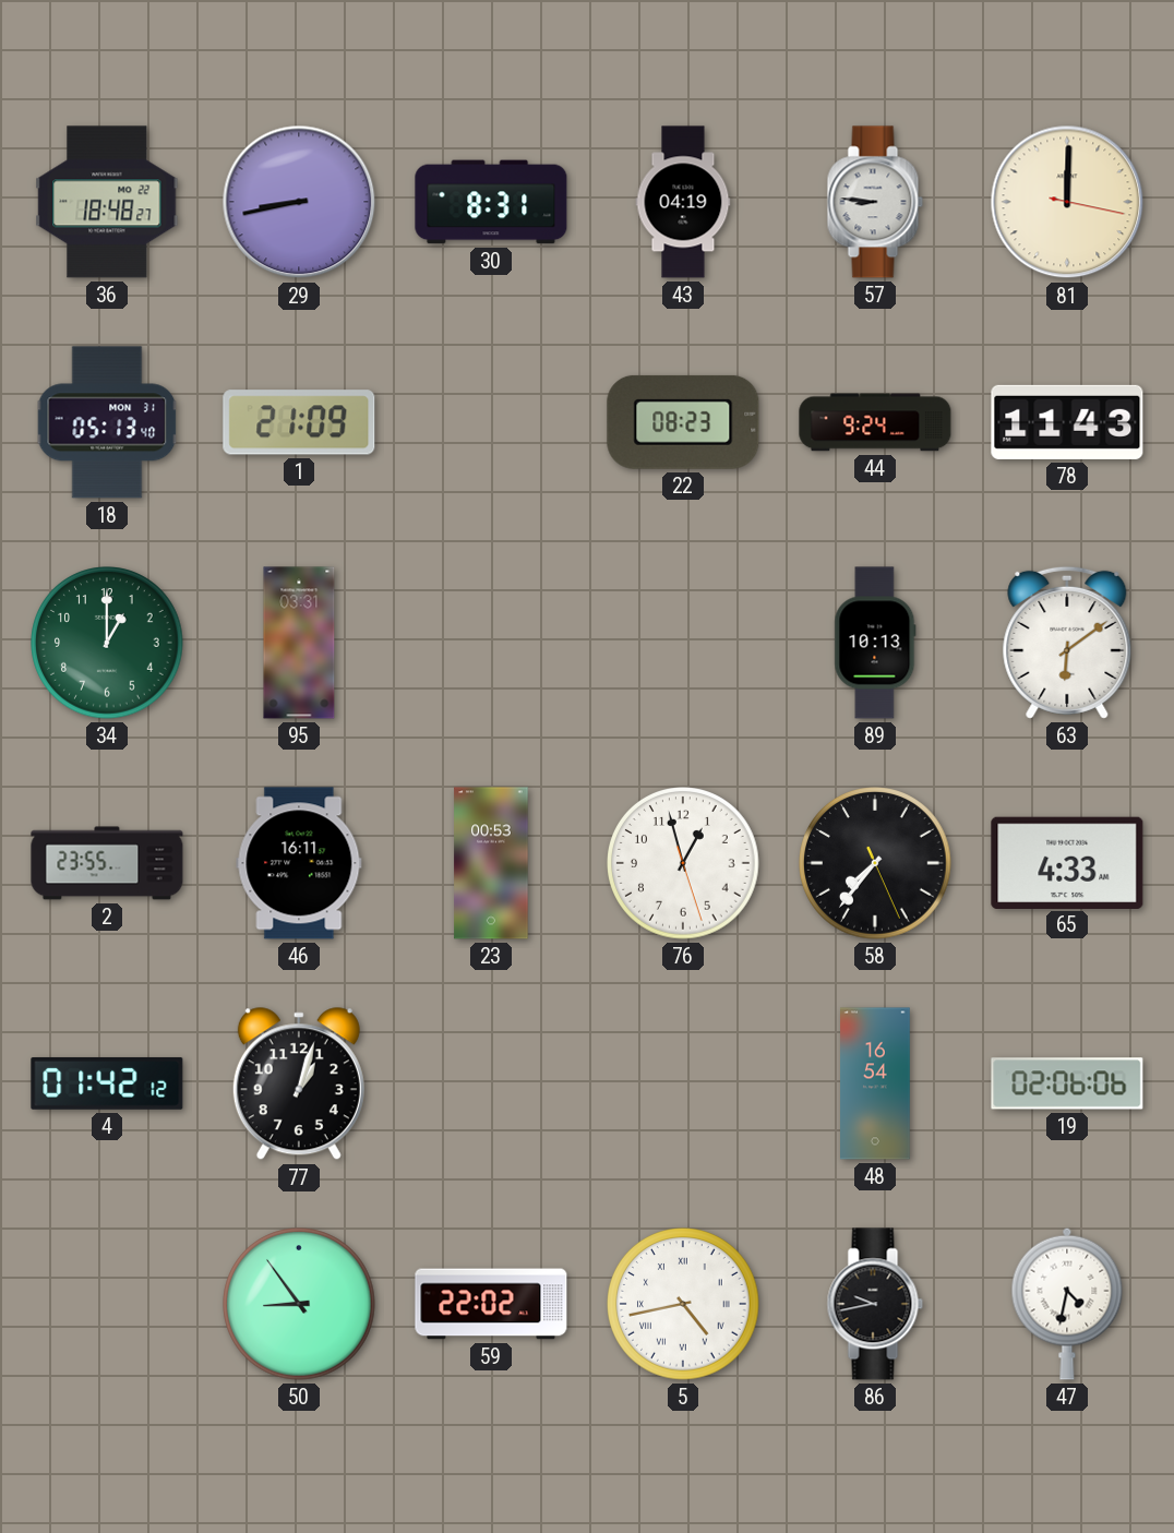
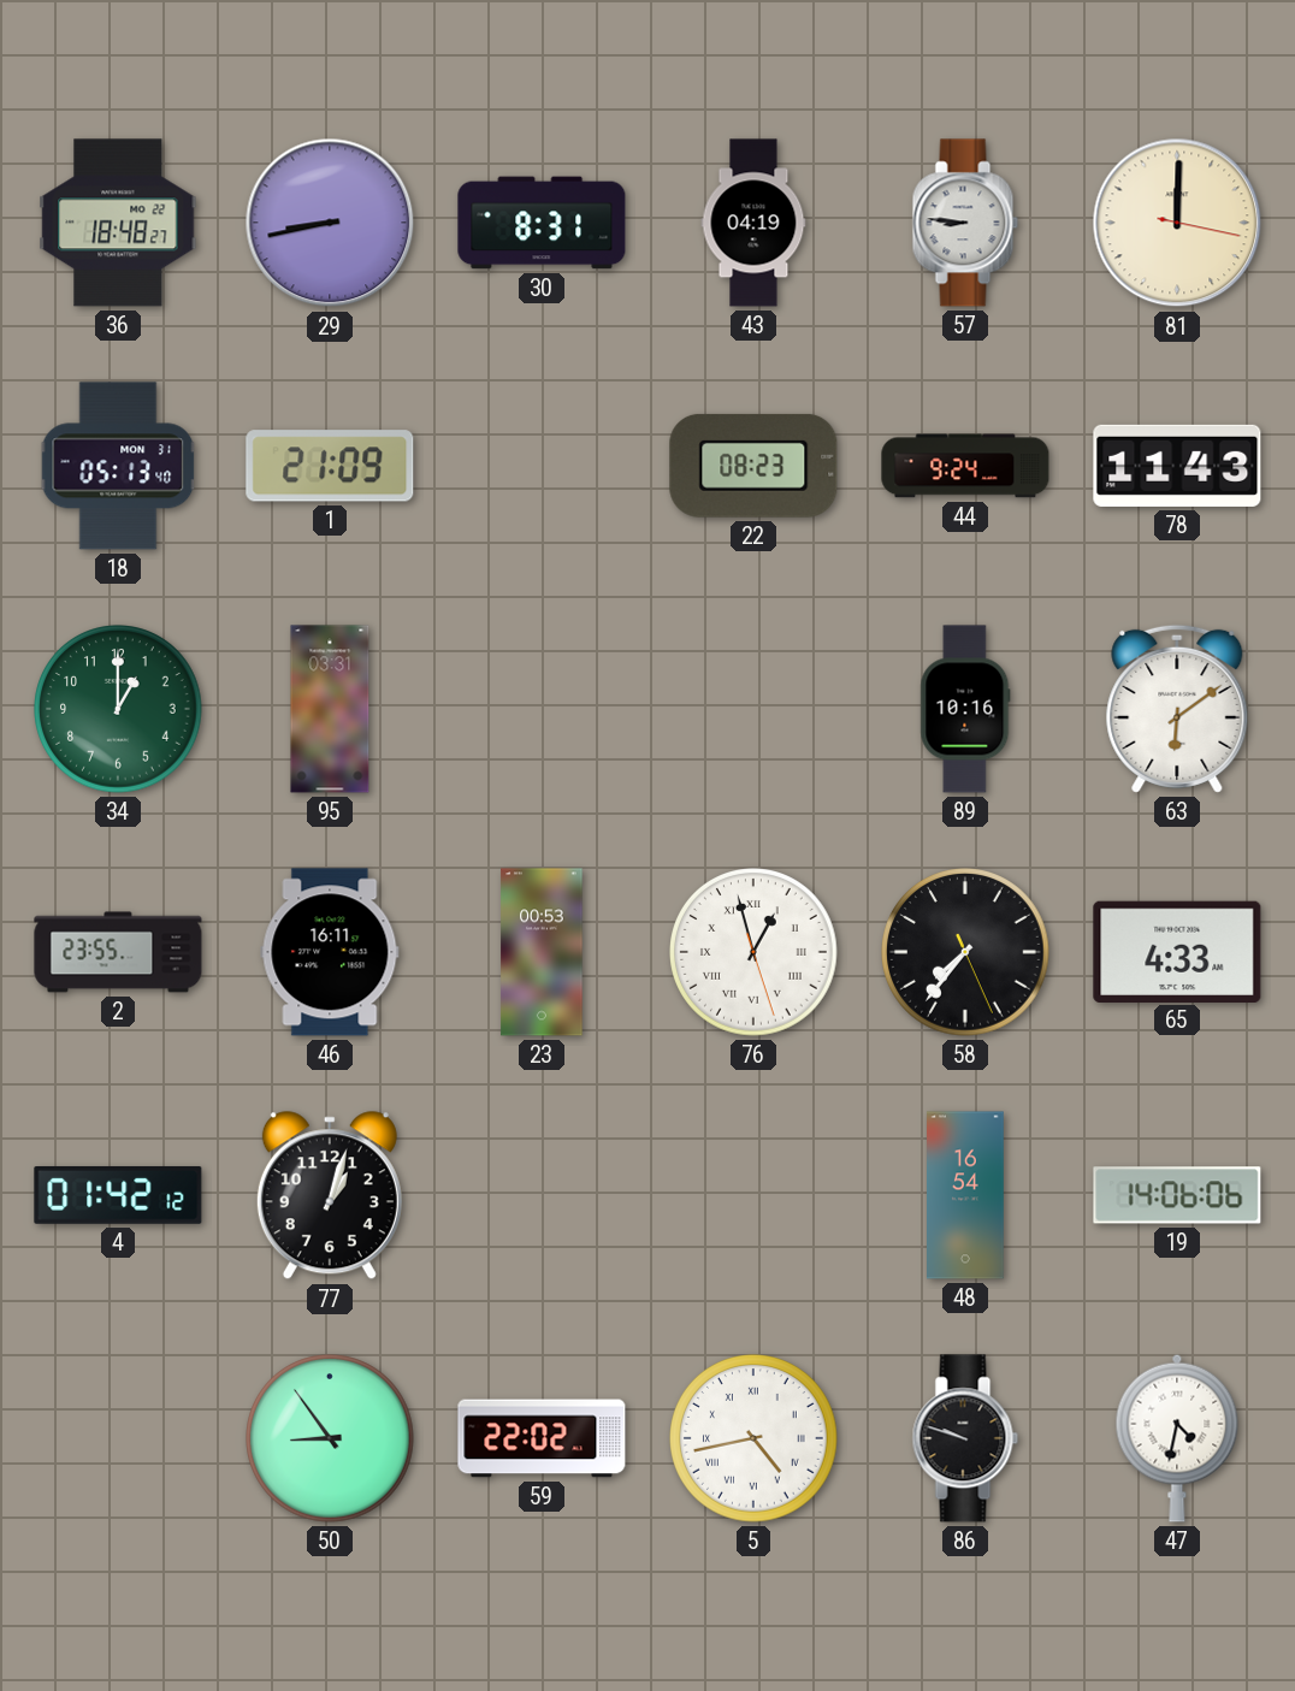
89: 10:13 -> 10:16 (965, 709)
76 numerals: Arabic -> Roman (753, 952)
19: 02:06 -> 14:06 (1177, 1195)
86: 9:43 -> 9:48 (965, 1438)
